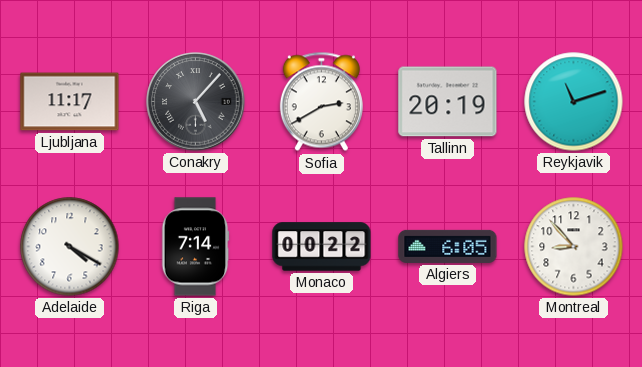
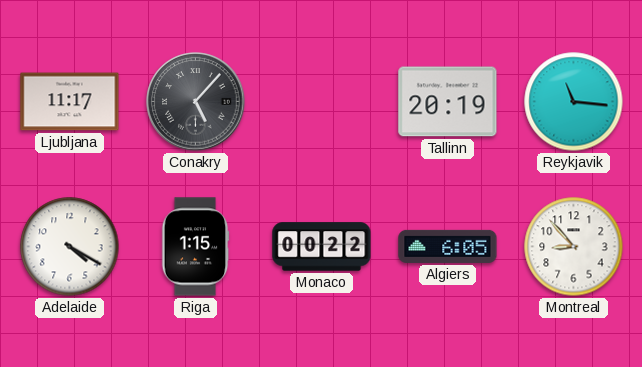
Sofia: 2:40 -> none (321, 102)
Reykjavik: 11:12 -> 11:16 (574, 102)
Riga: 7:14 -> 1:15 (195, 247)
